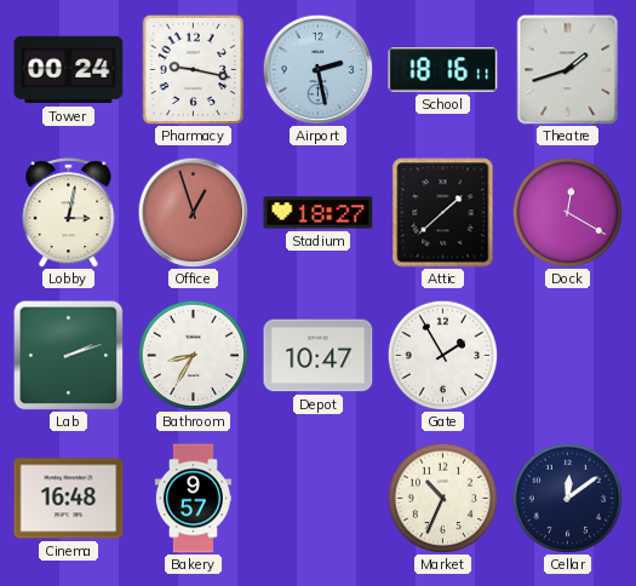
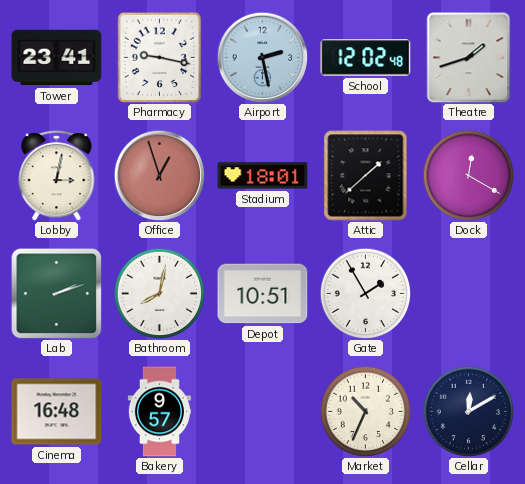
Tower: 00:24 -> 23:41 (57, 58)
School: 18:16 -> 12:02 (366, 58)
Stadium: 18:27 -> 18:01 (263, 176)
Bathroom: 8:35 -> 8:02 (159, 293)
Depot: 10:47 -> 10:51 (263, 294)
Cellar: 12:09 -> 12:10 (468, 411)
